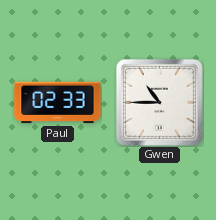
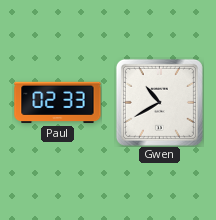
Gwen: 10:45 -> 10:40 (159, 102)
